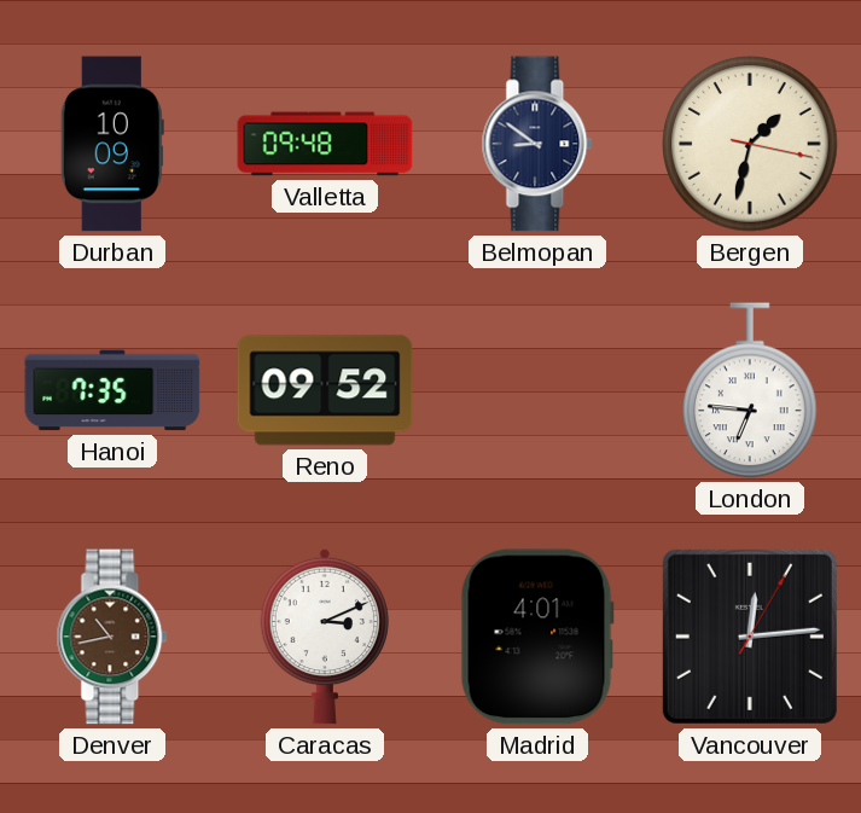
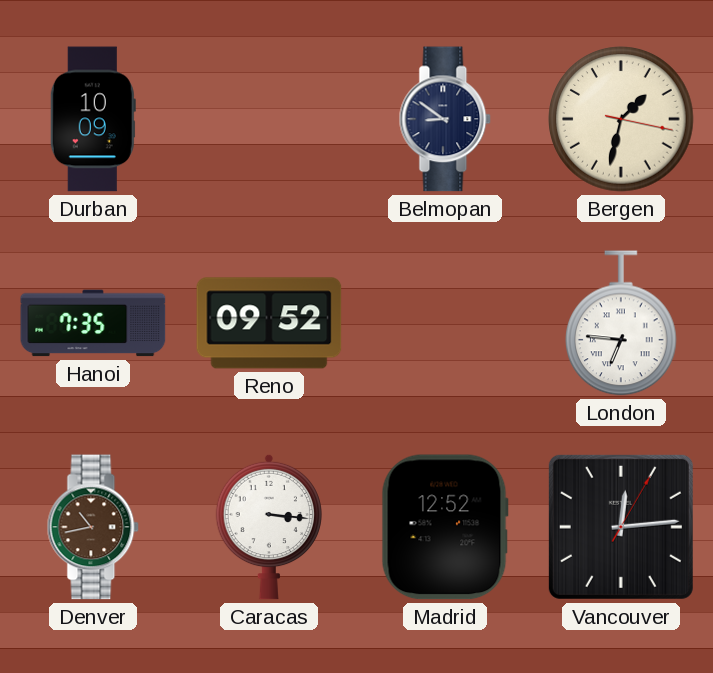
Valletta: 09:48 -> none (325, 144)
Caracas: 3:11 -> 3:16 (269, 527)
Madrid: 4:01 -> 12:52 (445, 527)
